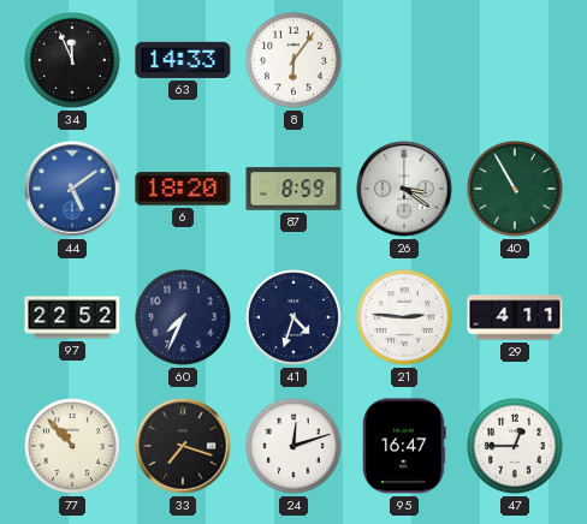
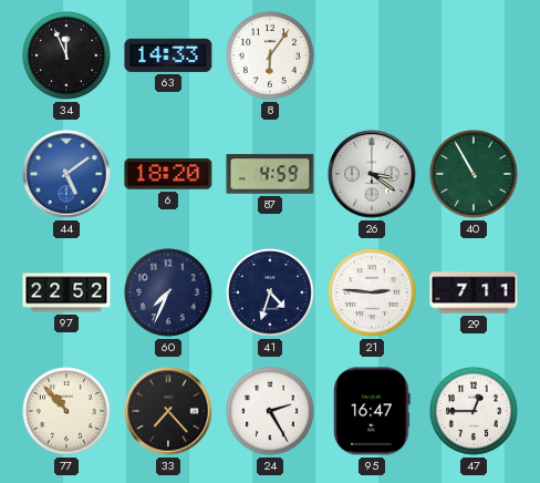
87: 8:59 -> 4:59 (270, 174)
29: 4:11 -> 7:11 (474, 292)
33: 7:18 -> 7:23 (168, 411)
24: 12:12 -> 2:25 (271, 412)
